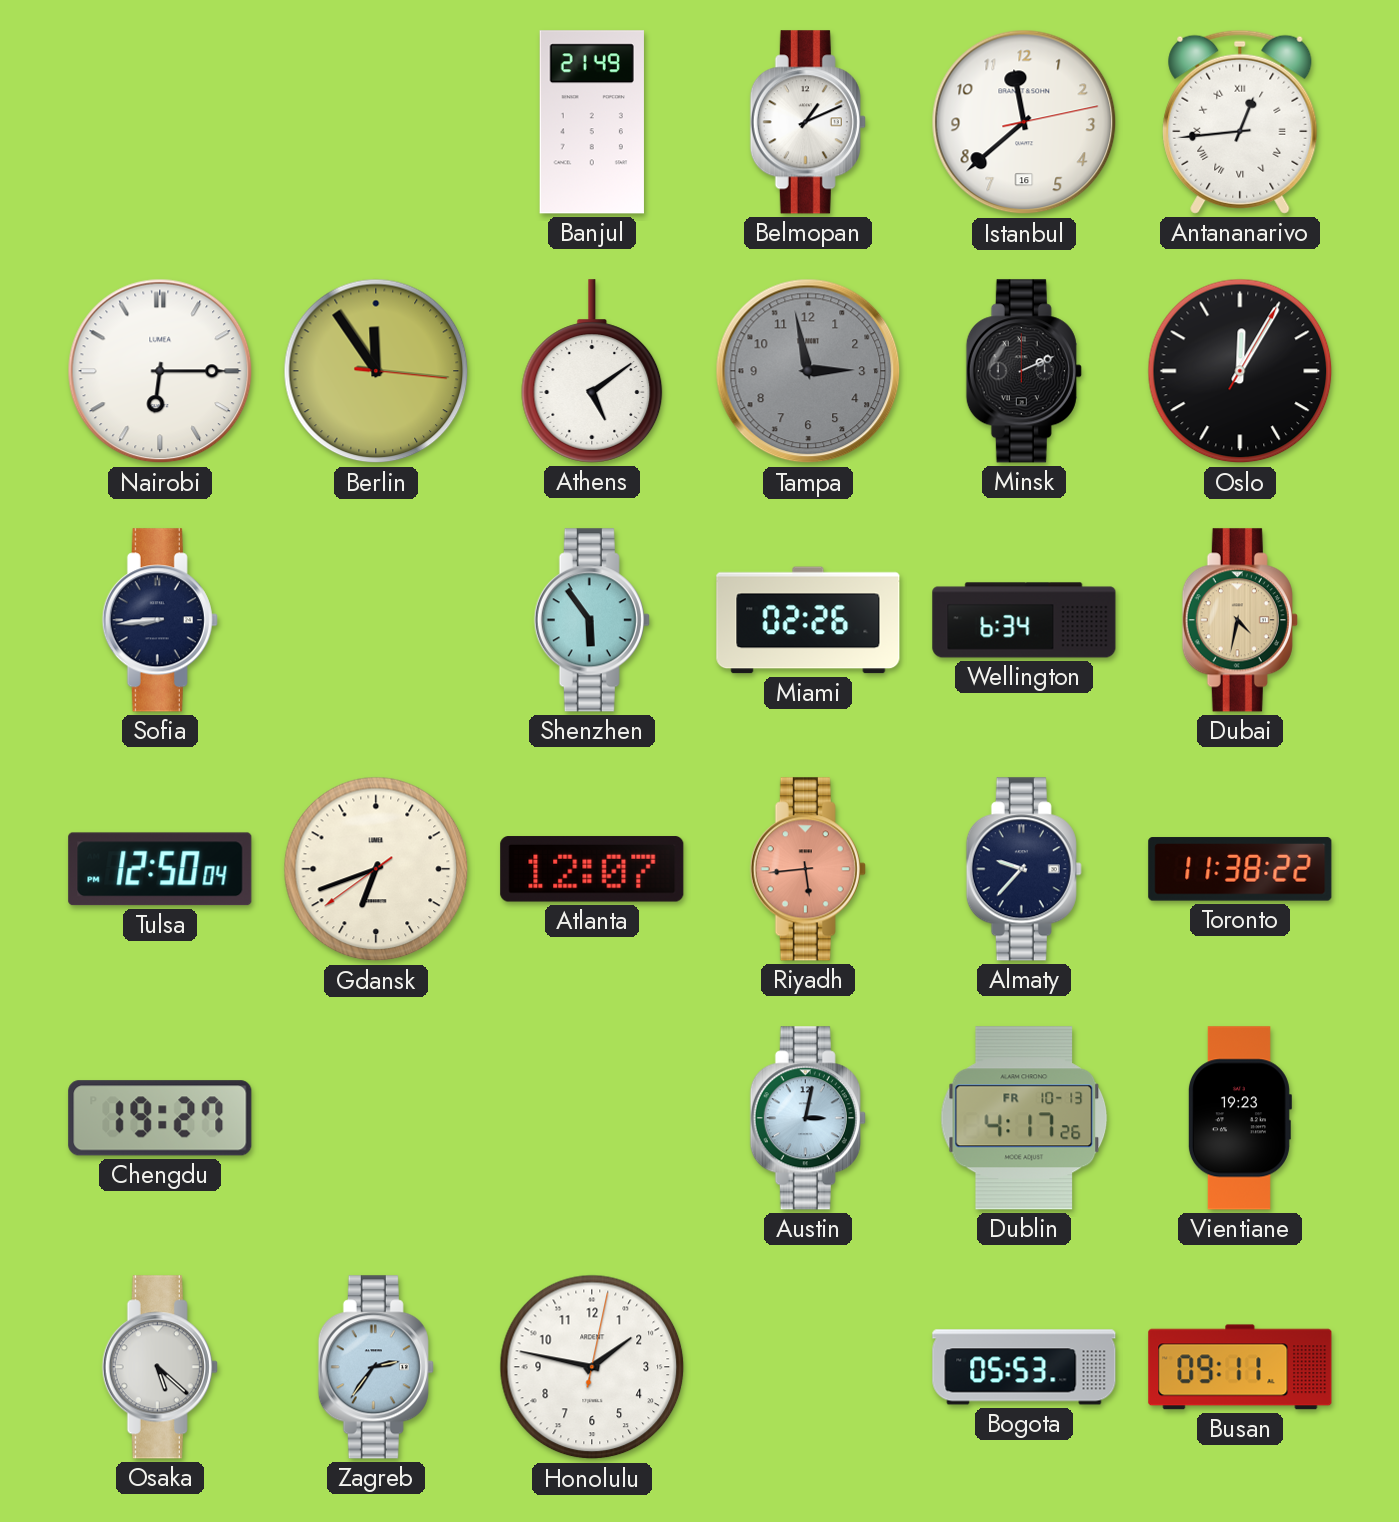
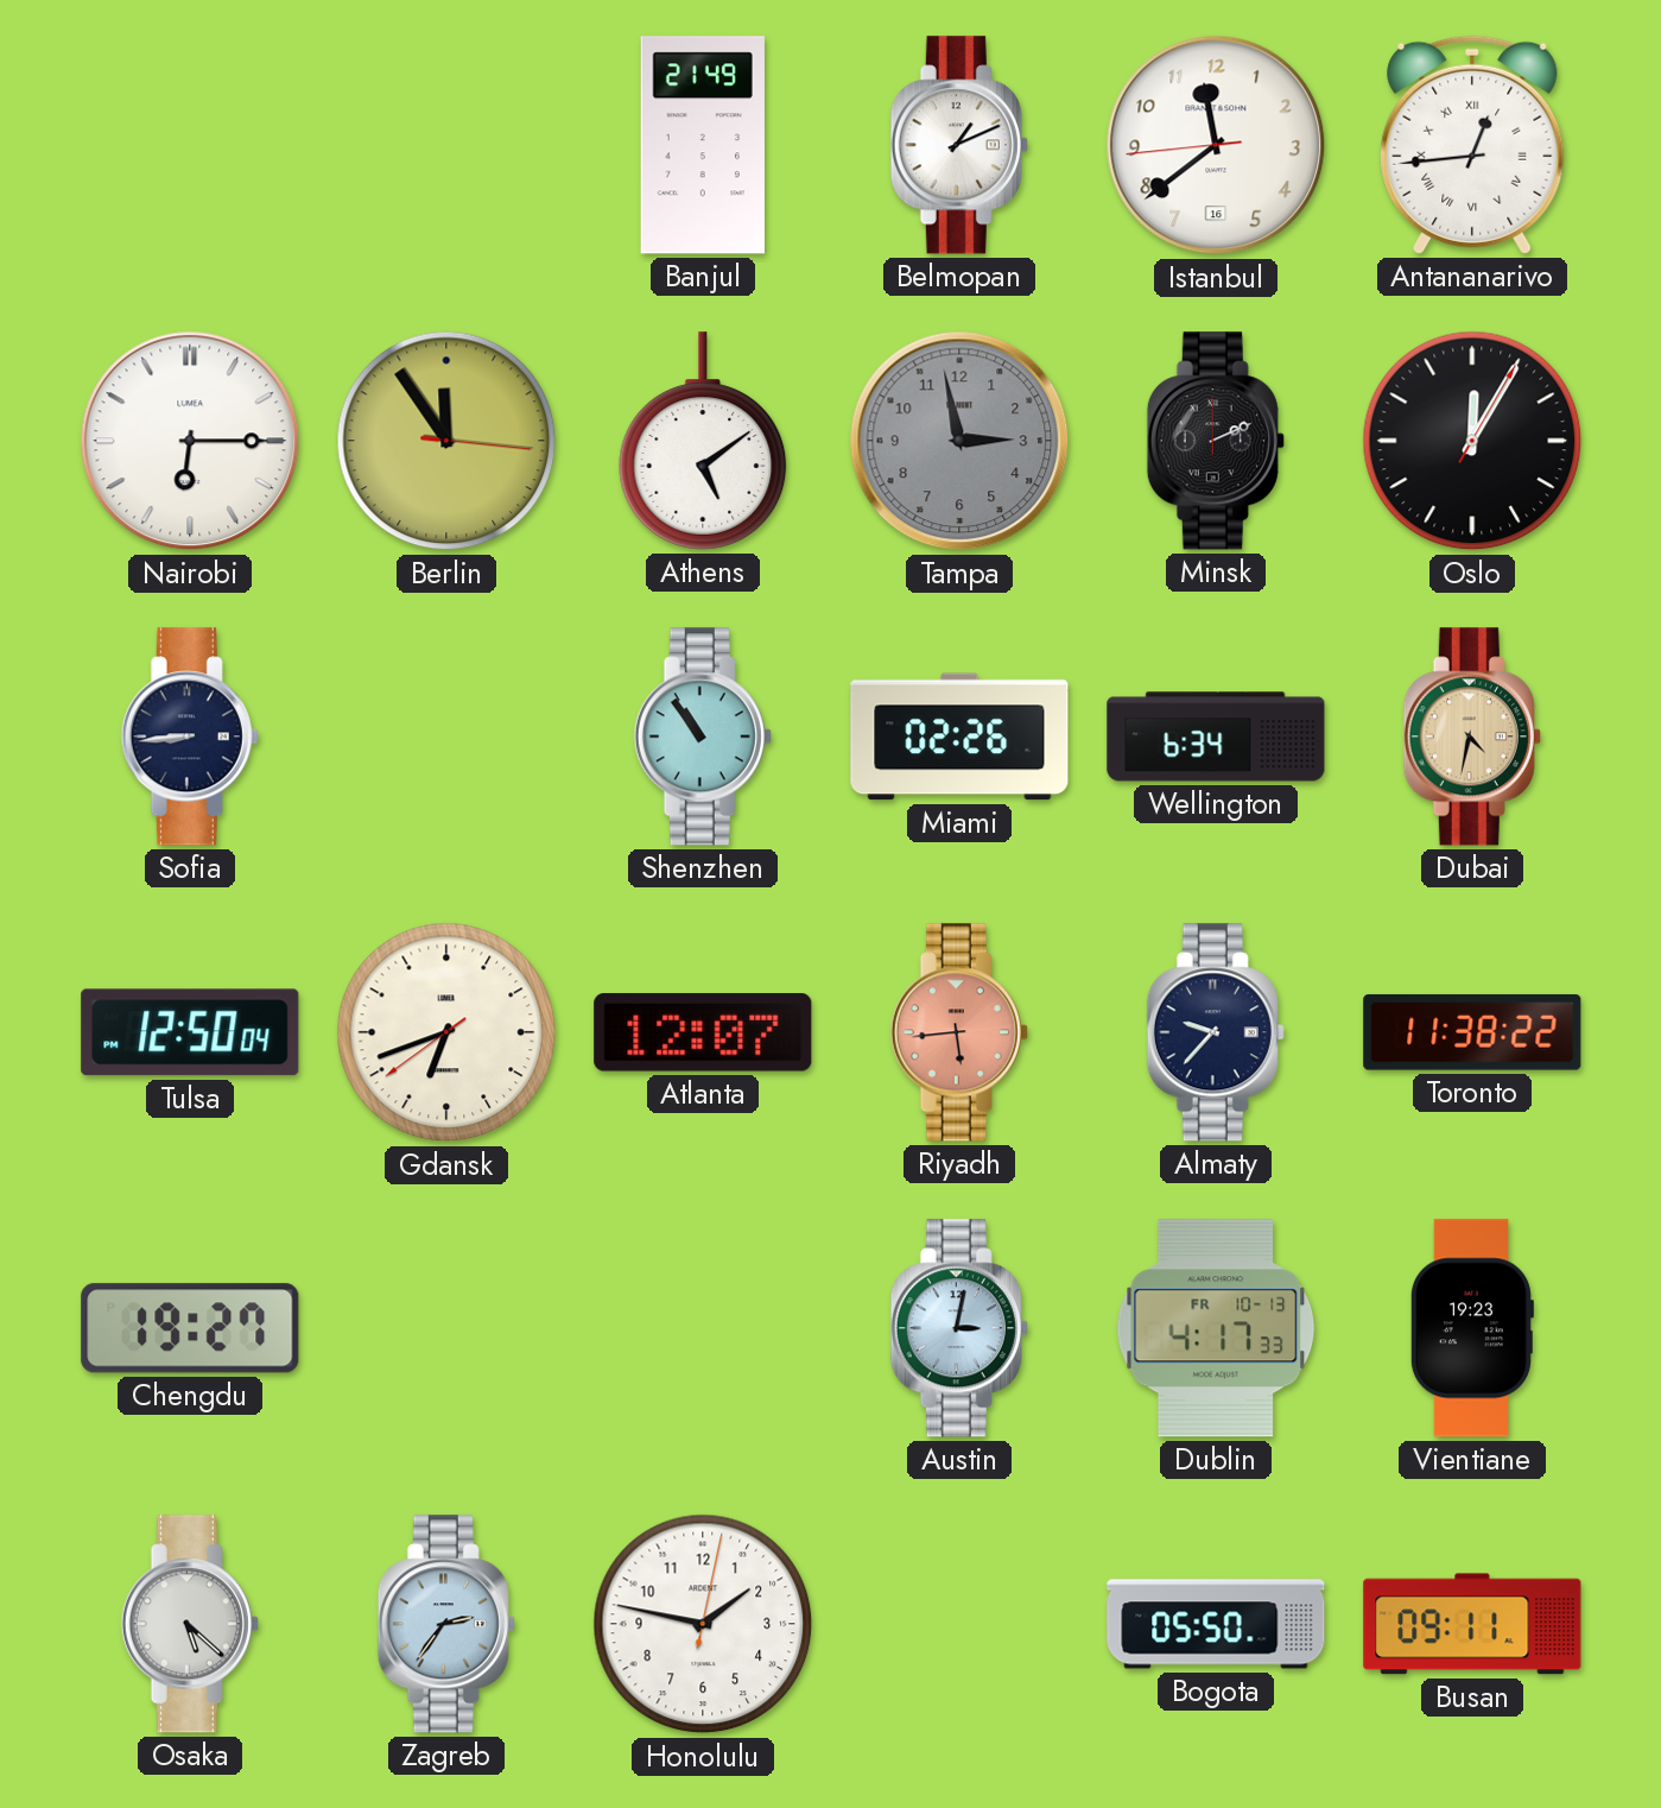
Istanbul: 11:38:13 -> 11:38:44 (1216, 145)
Shenzhen: 5:54 -> 10:54 (703, 737)
Dublin: 4:17:26 -> 4:17:33 (1216, 1328)
Bogota: 05:53 -> 05:50 (1216, 1624)
